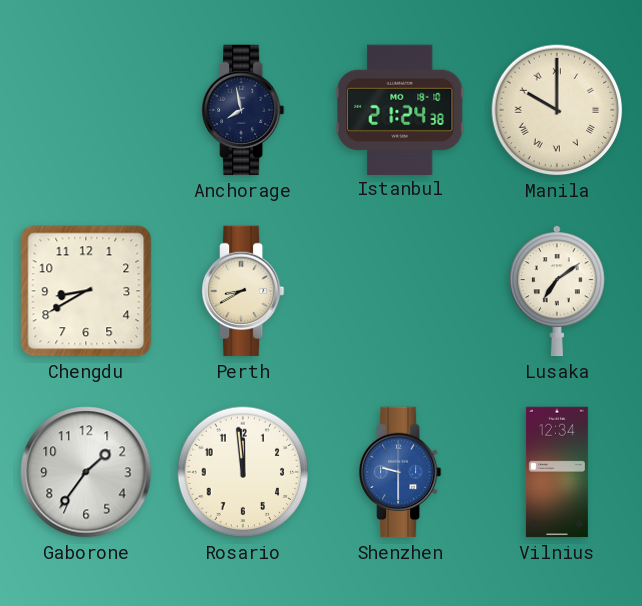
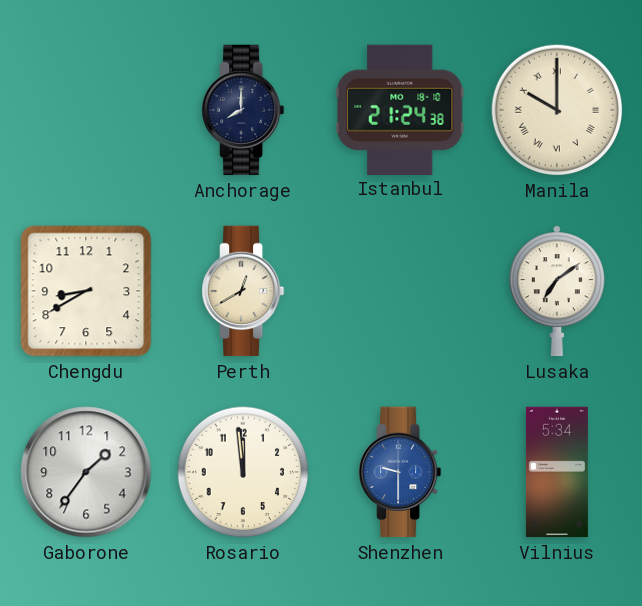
Anchorage: 7:58 -> 8:00 (244, 110)
Perth: 8:40 -> 12:40 (244, 291)
Vilnius: 12:34 -> 5:34 (557, 472)
